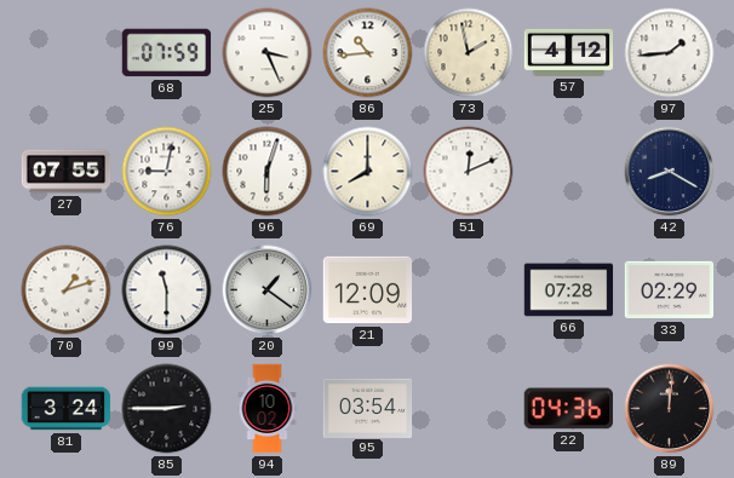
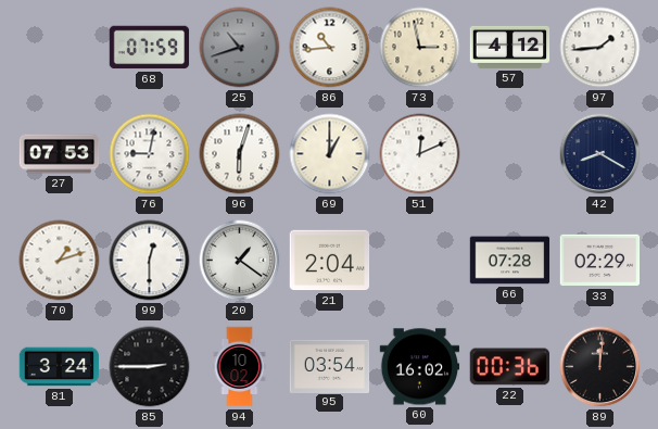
25: 3:26 -> 10:42 (240, 48)
25 dial: white -> grey (240, 48)
73: 1:58 -> 2:58 (420, 48)
27: 07:55 -> 07:53 (60, 154)
69: 8:00 -> 1:00 (330, 154)
99: 11:30 -> 12:30 (150, 261)
21: 12:09 -> 2:04 (330, 261)
60: none -> 16:02 (420, 367)
22: 04:36 -> 00:36 (509, 367)
